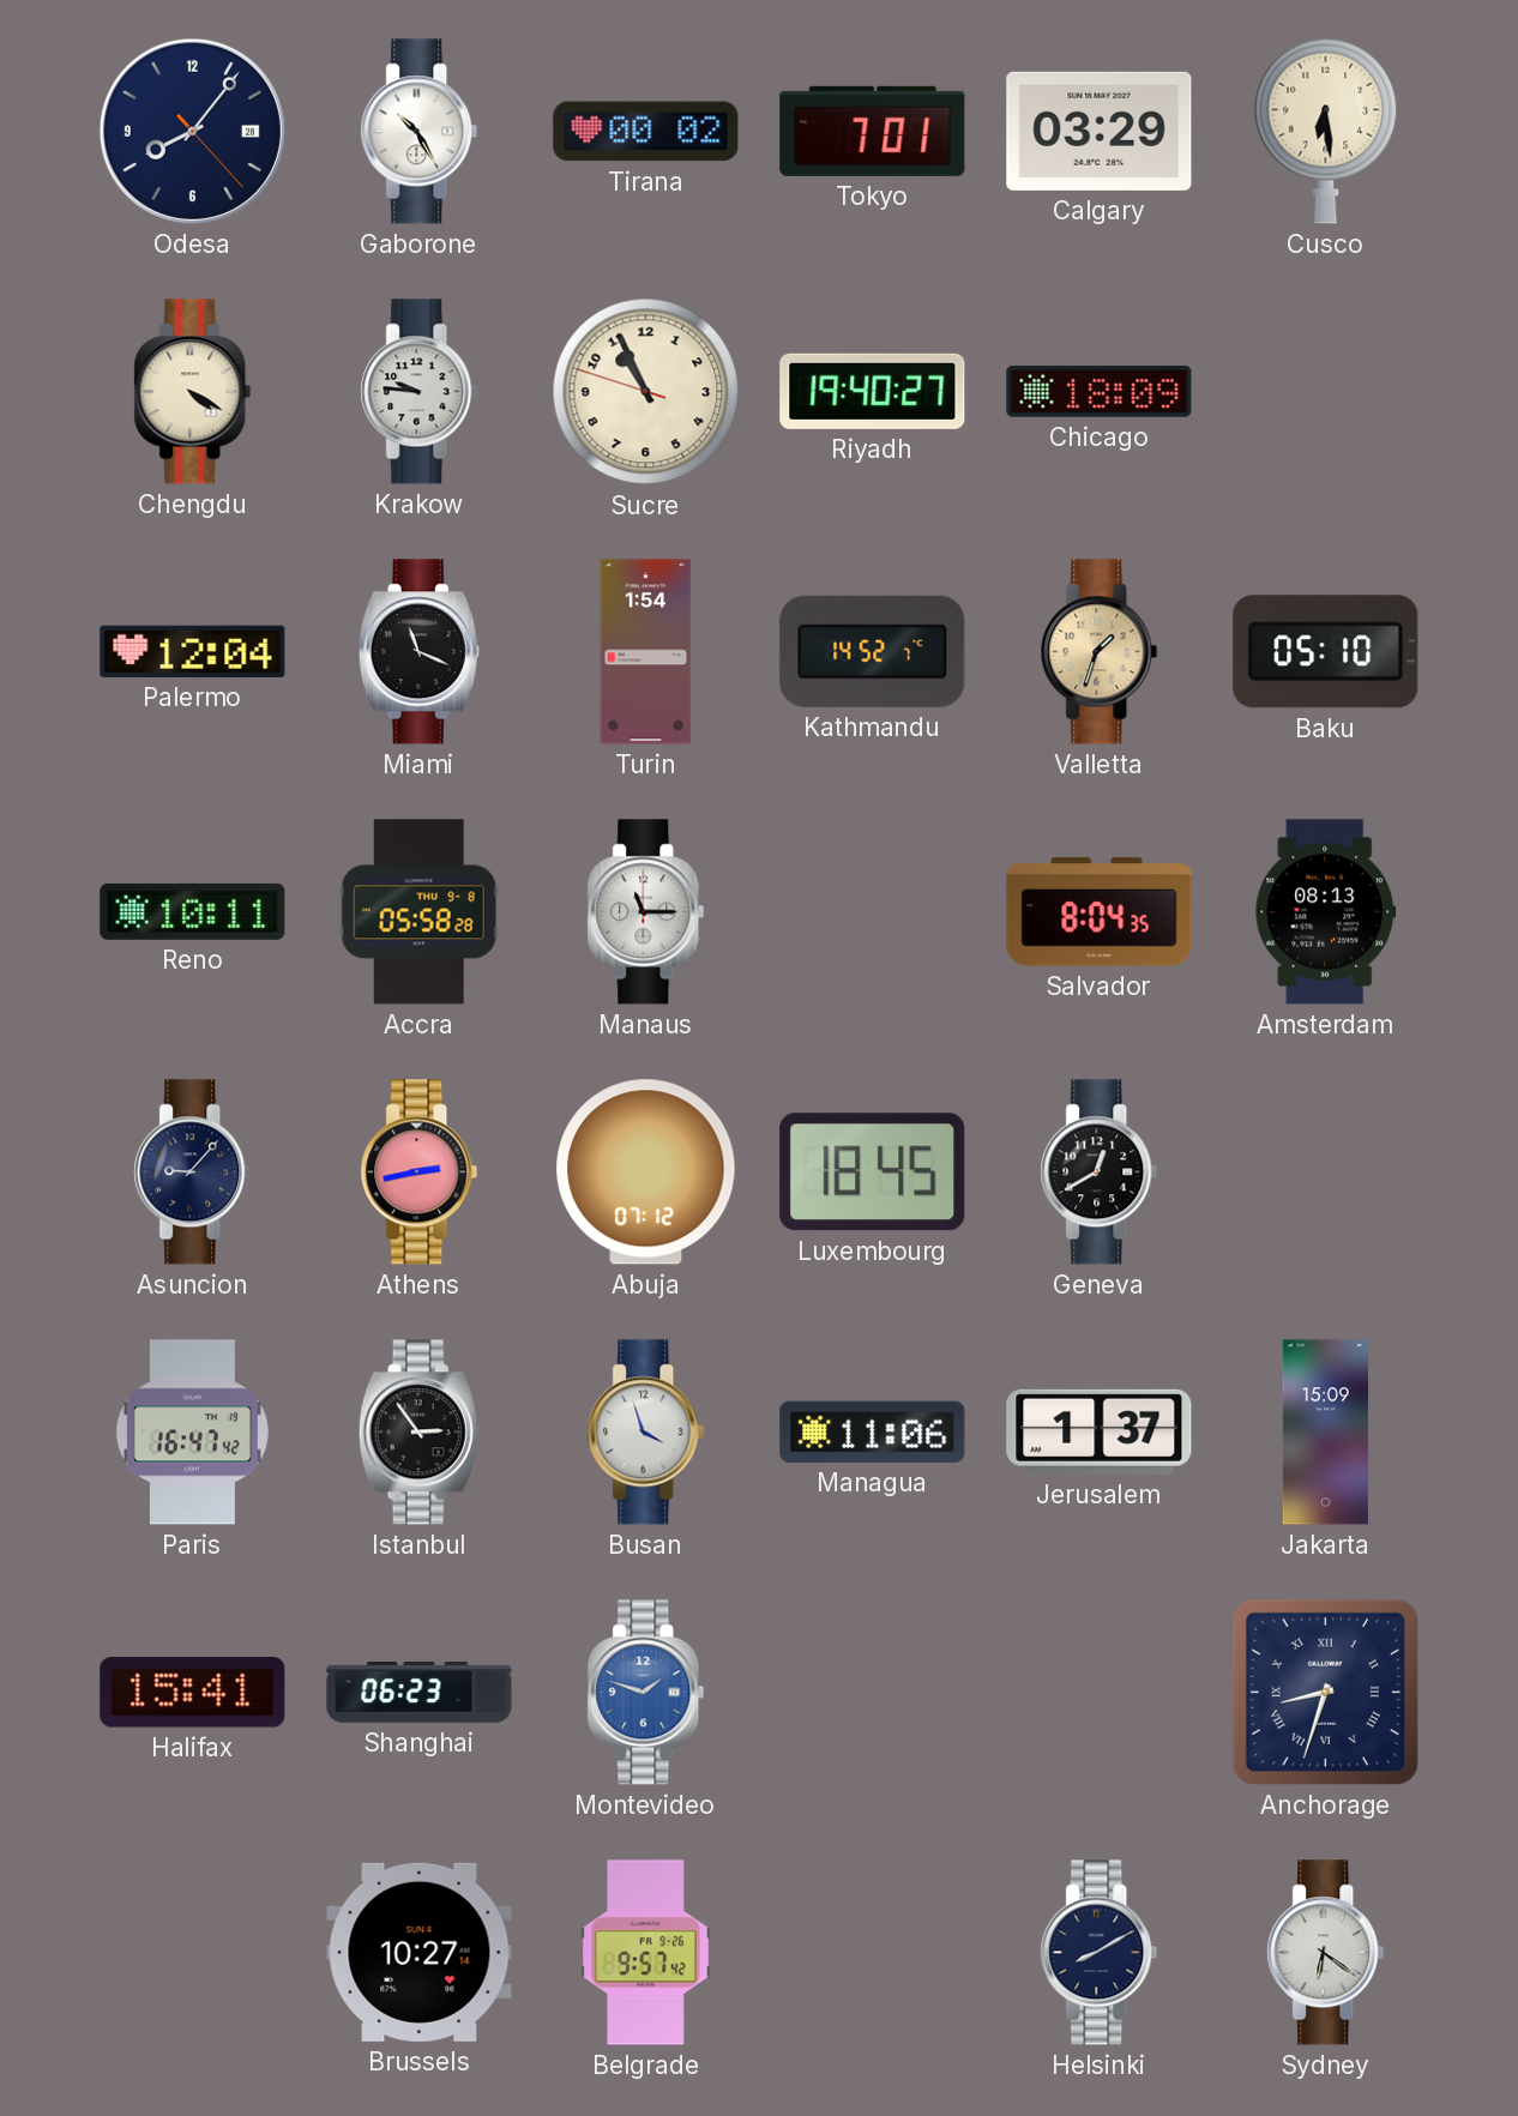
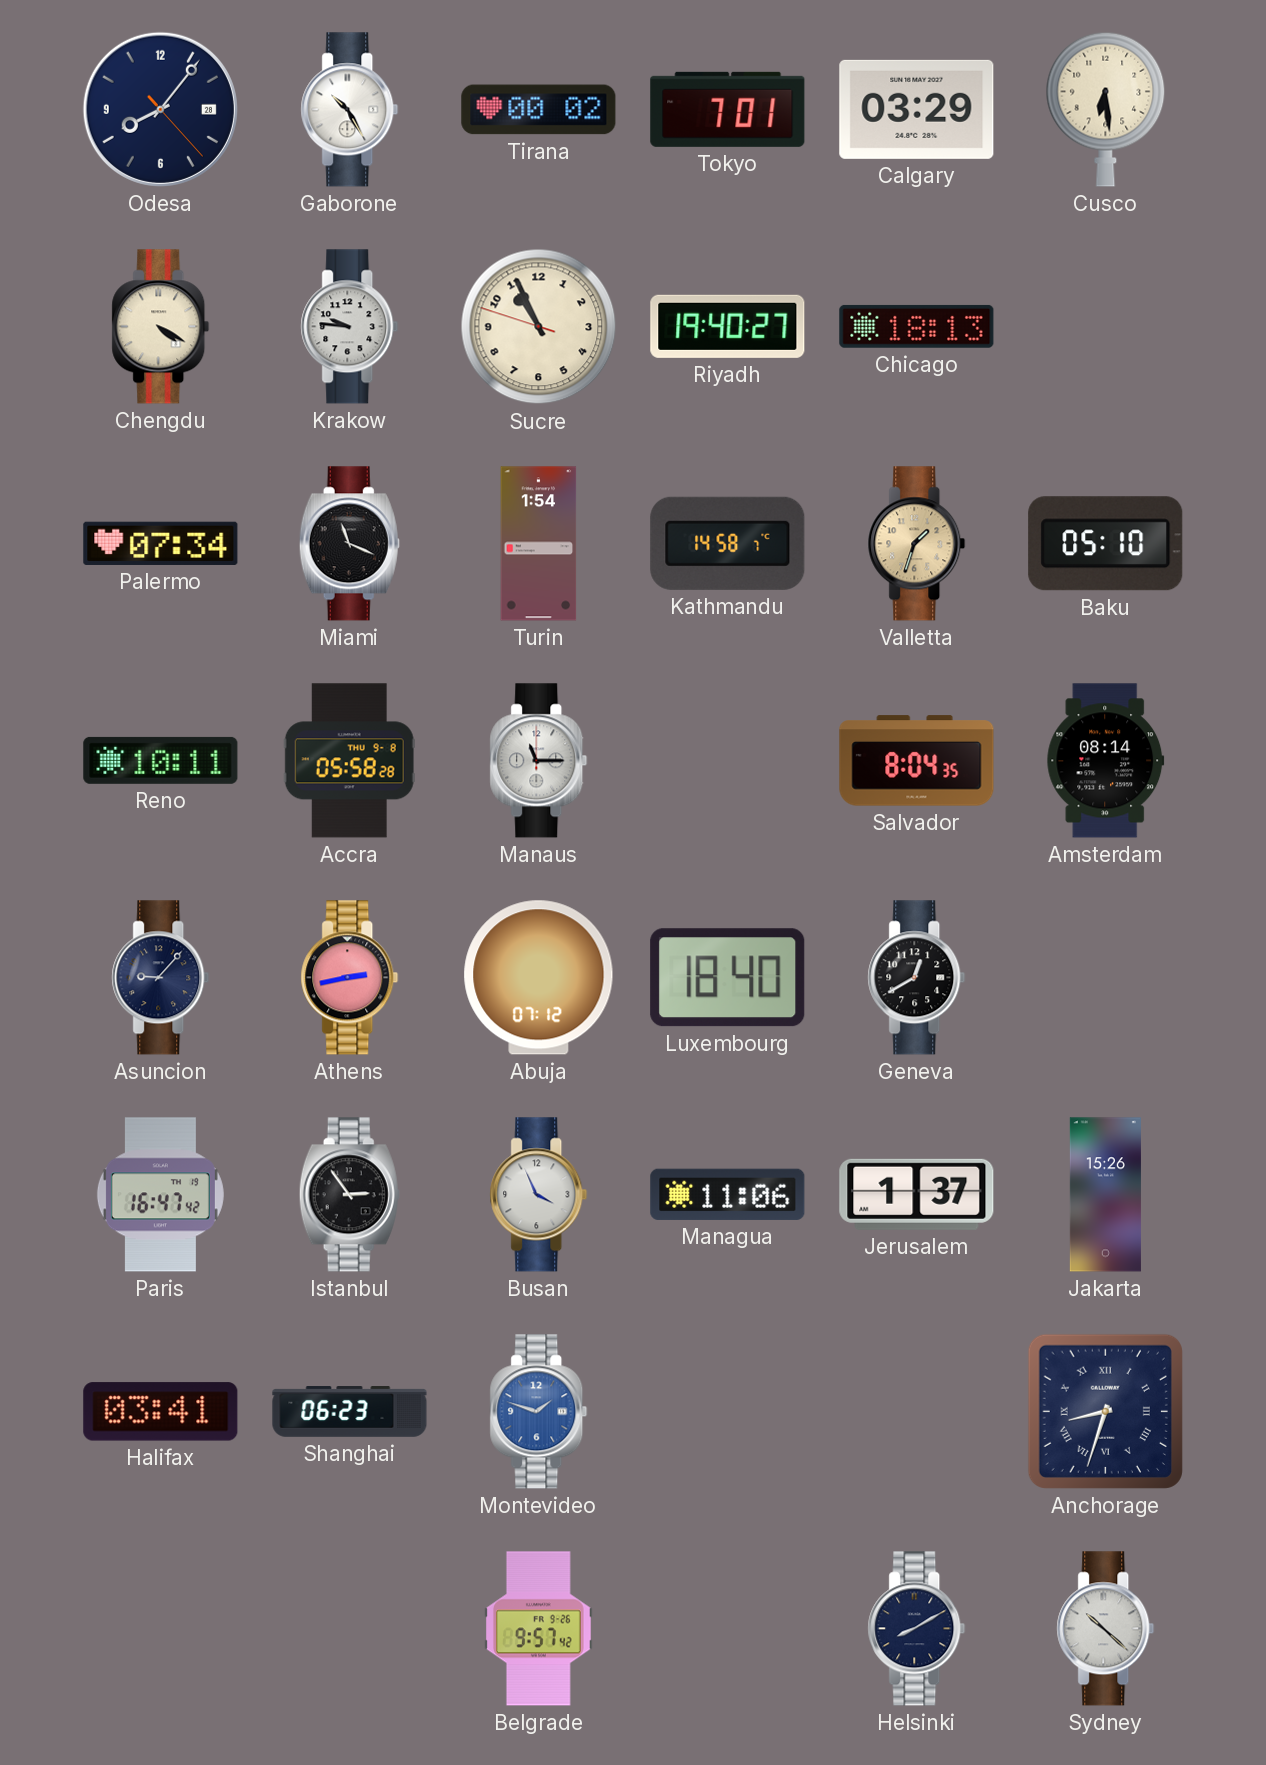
Chicago: 18:09 -> 18:13 (917, 326)
Palermo: 12:04 -> 07:34 (161, 543)
Kathmandu: 14:52 -> 14:58 (728, 543)
Amsterdam: 08:13 -> 08:14 (1106, 761)
Luxembourg: 18:45 -> 18:40 (728, 978)
Busan: 3:57 -> 3:56 (539, 1195)
Jakarta: 15:09 -> 15:26 (1105, 1195)
Halifax: 15:41 -> 03:41 (161, 1412)
Brussels: 10:27 -> none (420, 1952)
Sydney: 6:21 -> 10:22 (1106, 1629)
